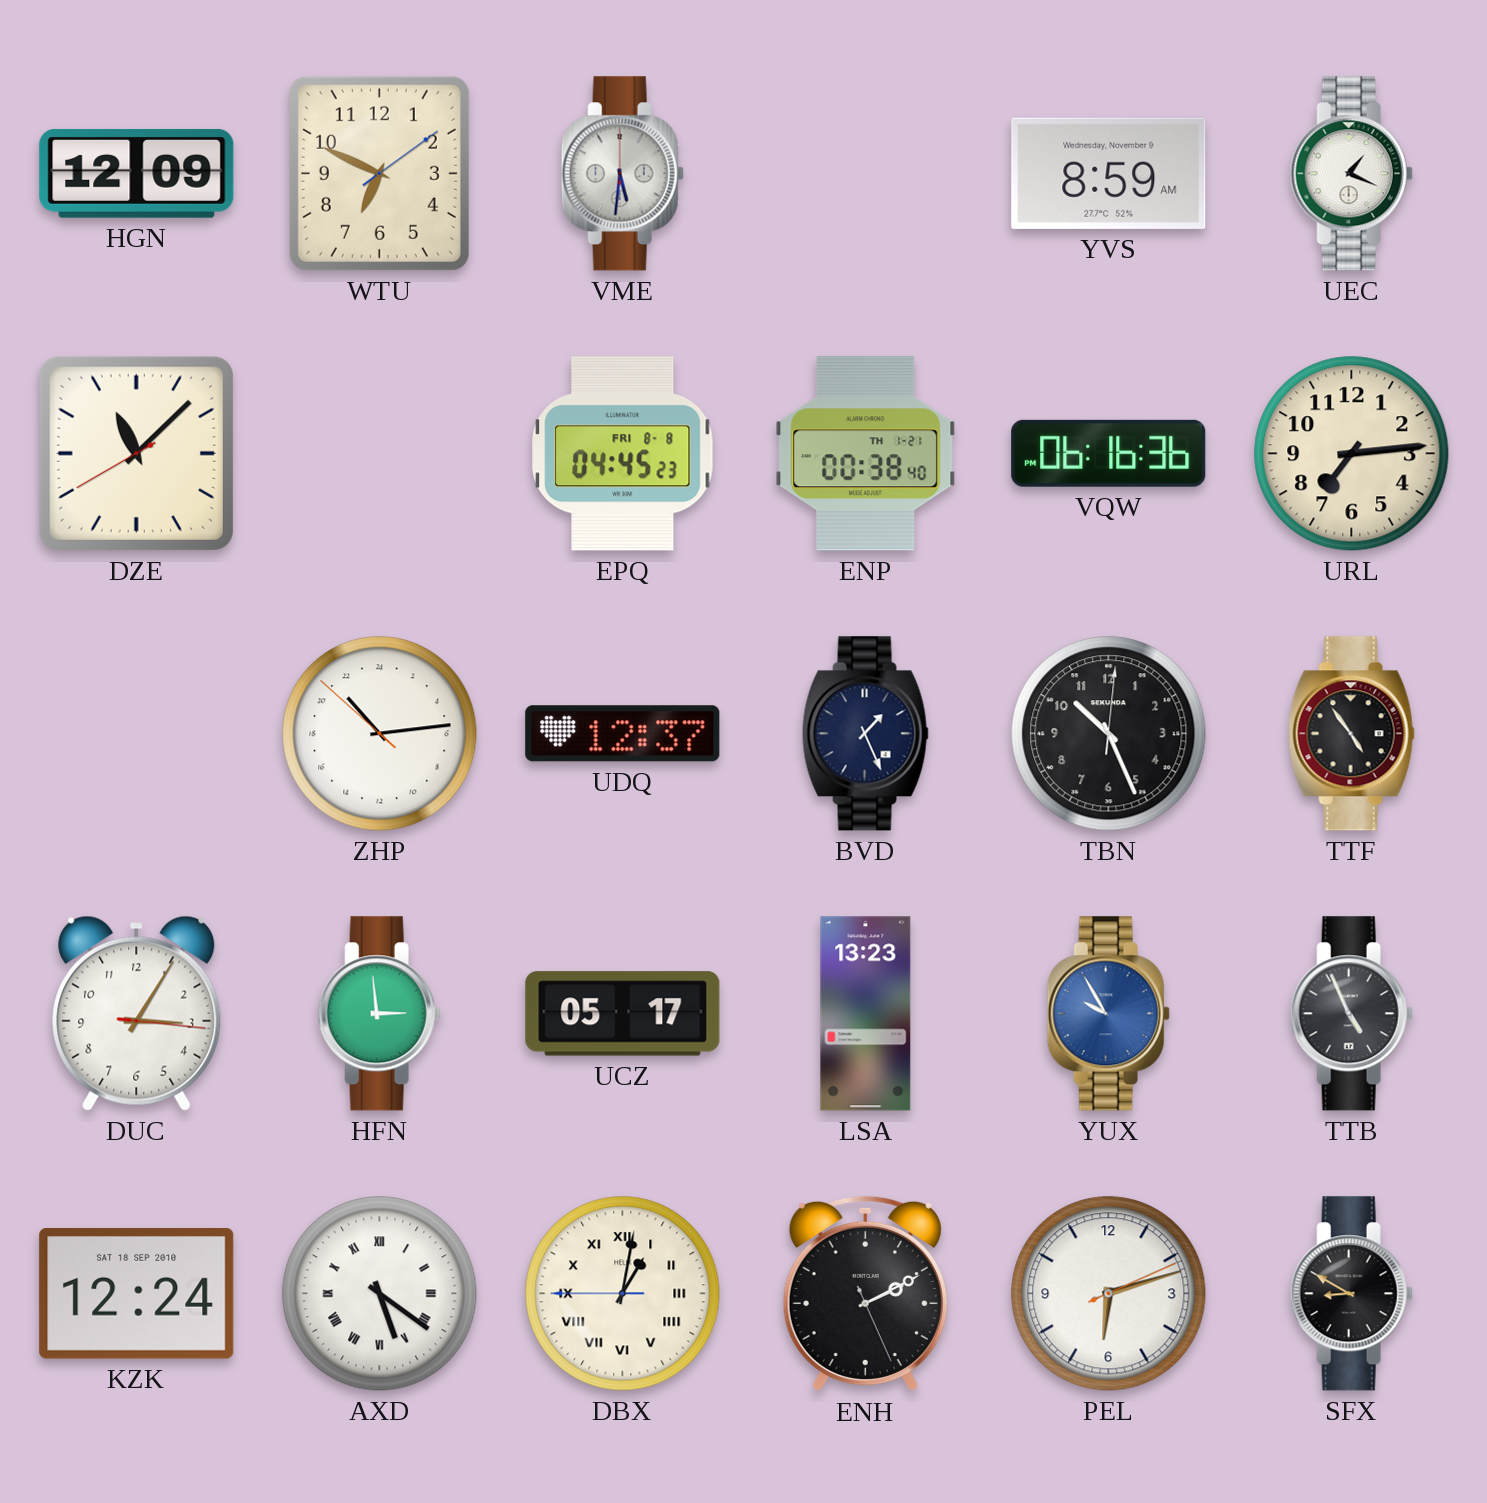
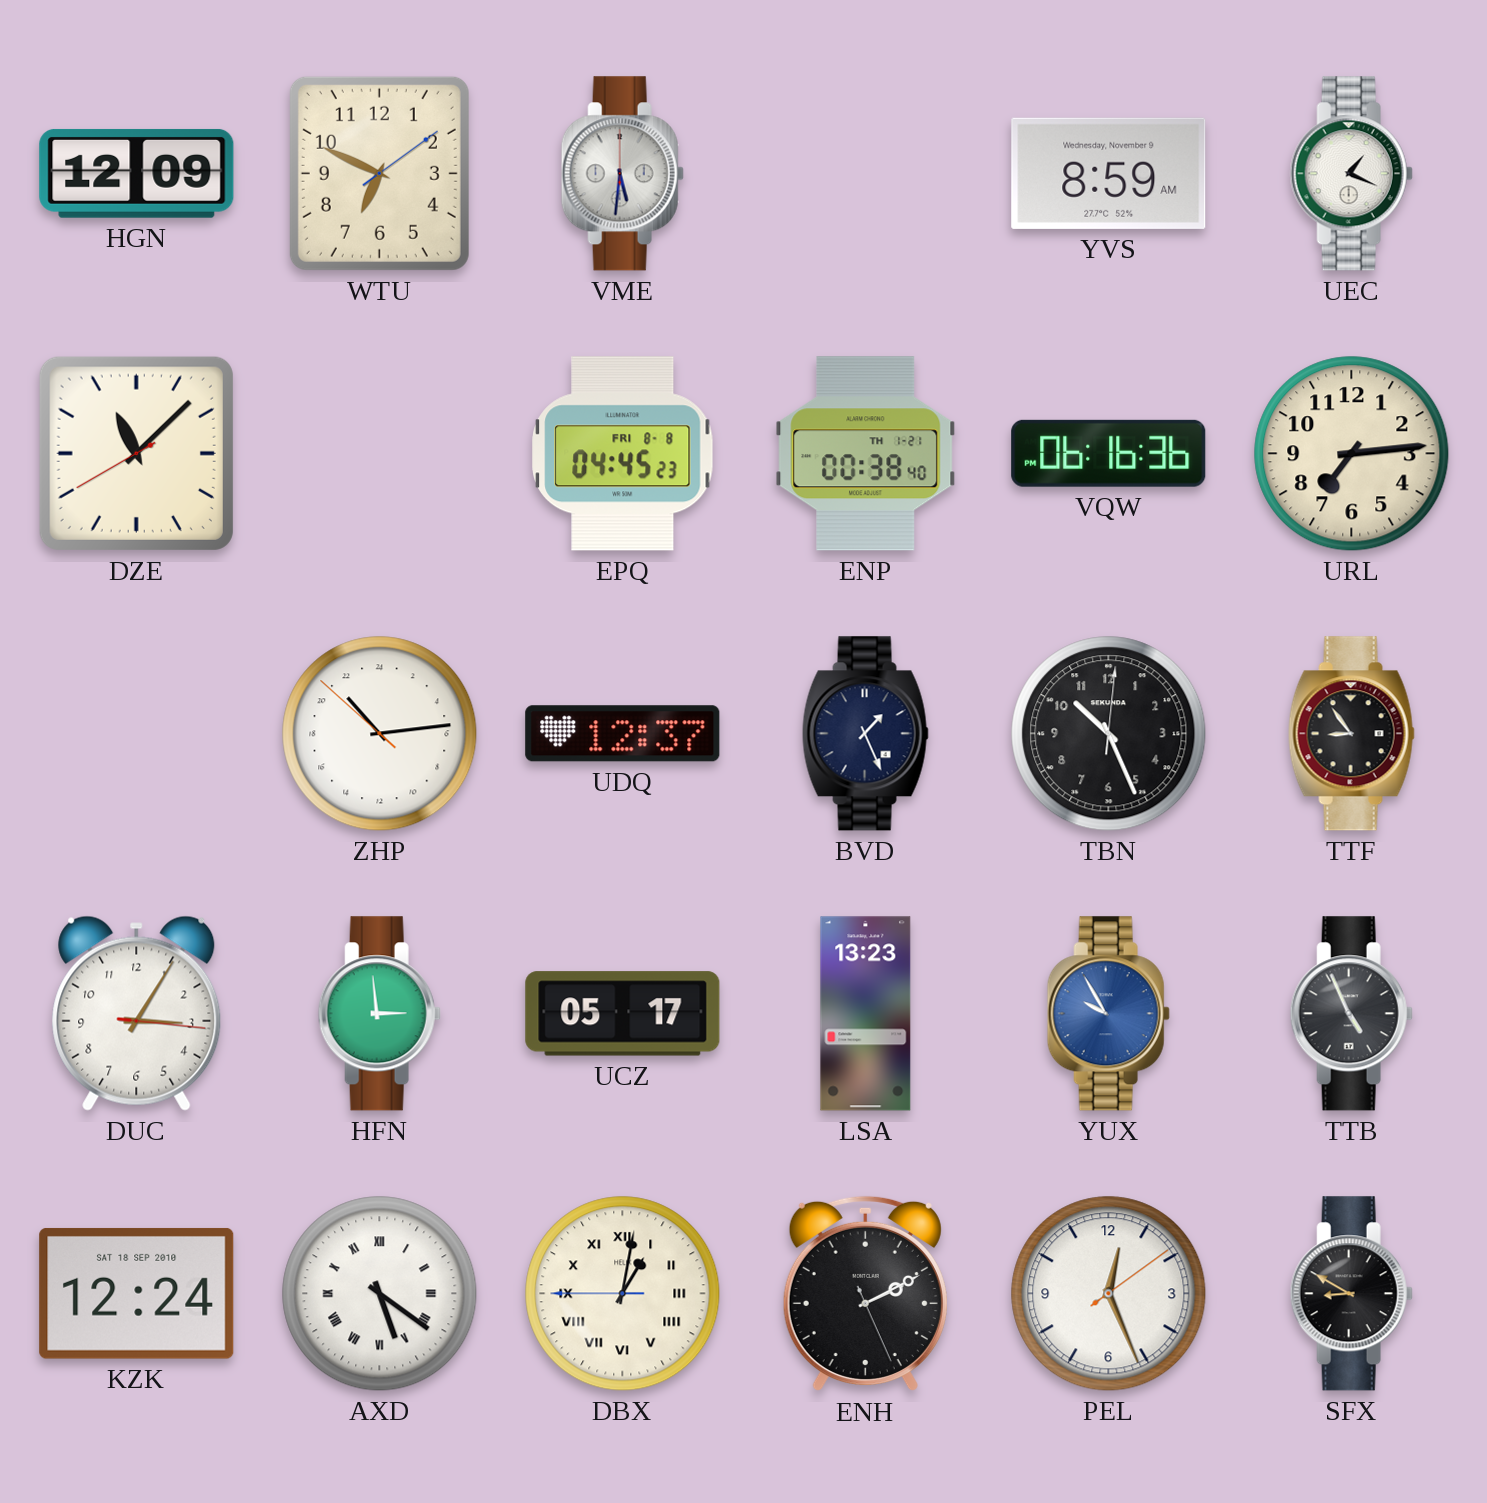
TTF: 4:54 -> 8:54 (1351, 734)
PEL: 6:12 -> 12:26 (1109, 1294)
